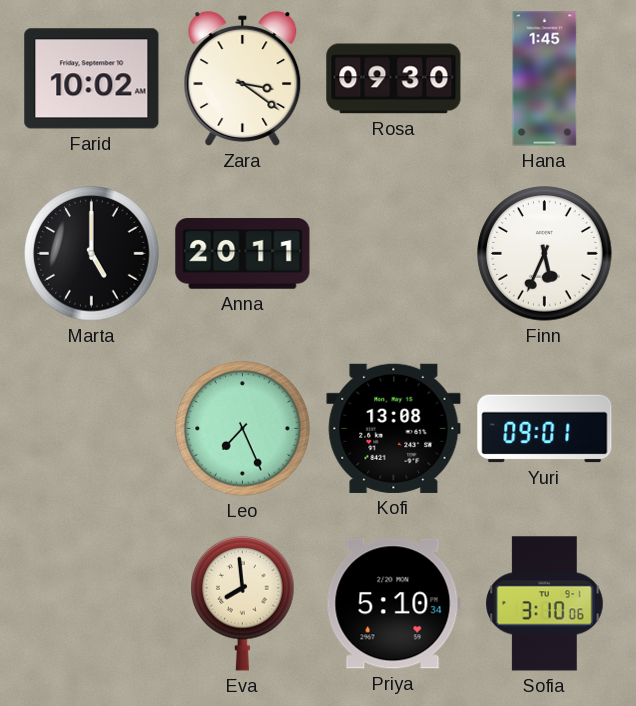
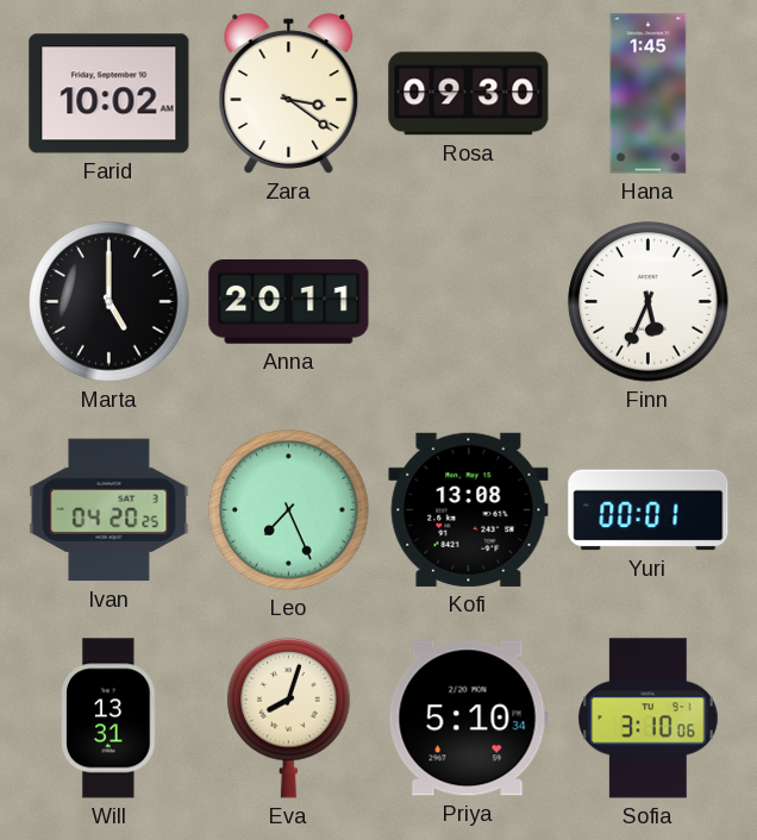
Ivan: none -> 04:20 (110, 510)
Yuri: 09:01 -> 00:01 (649, 510)
Will: none -> 13:31 (110, 719)
Eva: 7:59 -> 8:03 (289, 717)
